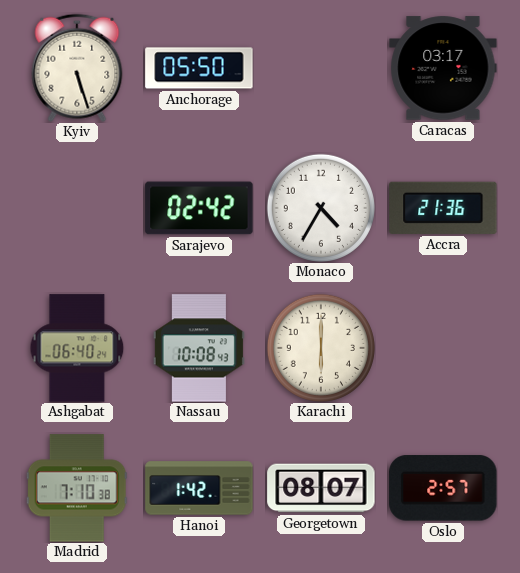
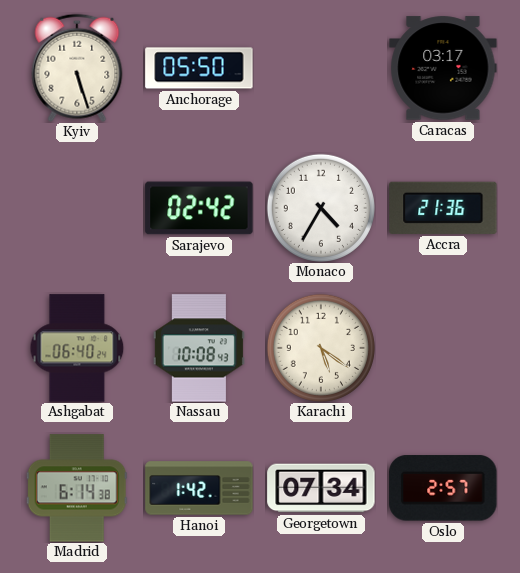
Karachi: 6:00 -> 5:21 (321, 348)
Madrid: 7:10 -> 6:14 (77, 488)
Georgetown: 08:07 -> 07:34 (321, 488)
